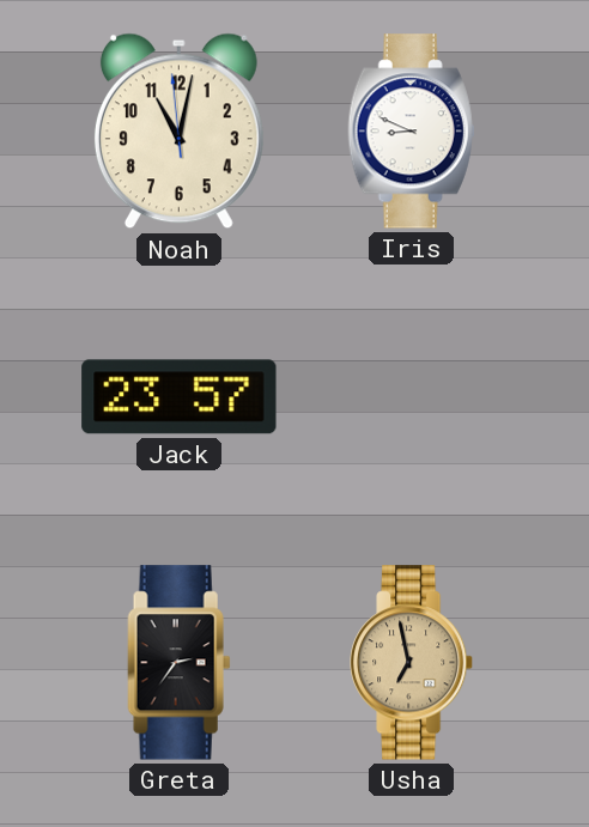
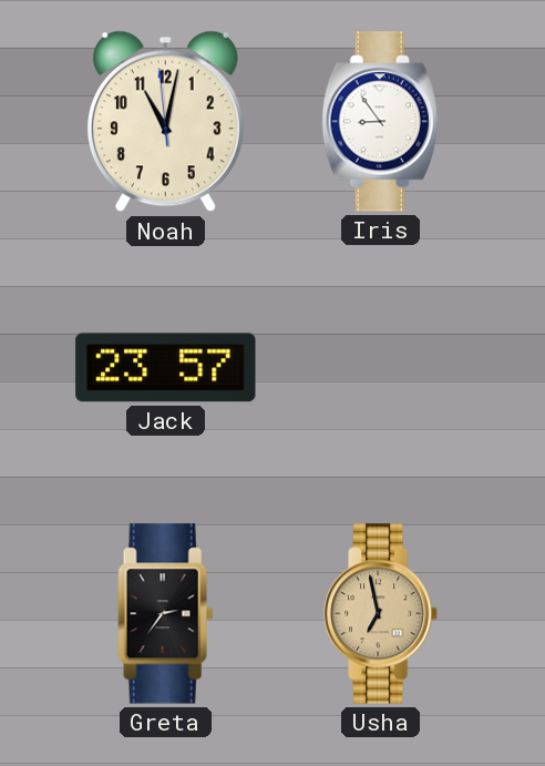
Iris: 8:49 -> 8:54 (381, 122)
